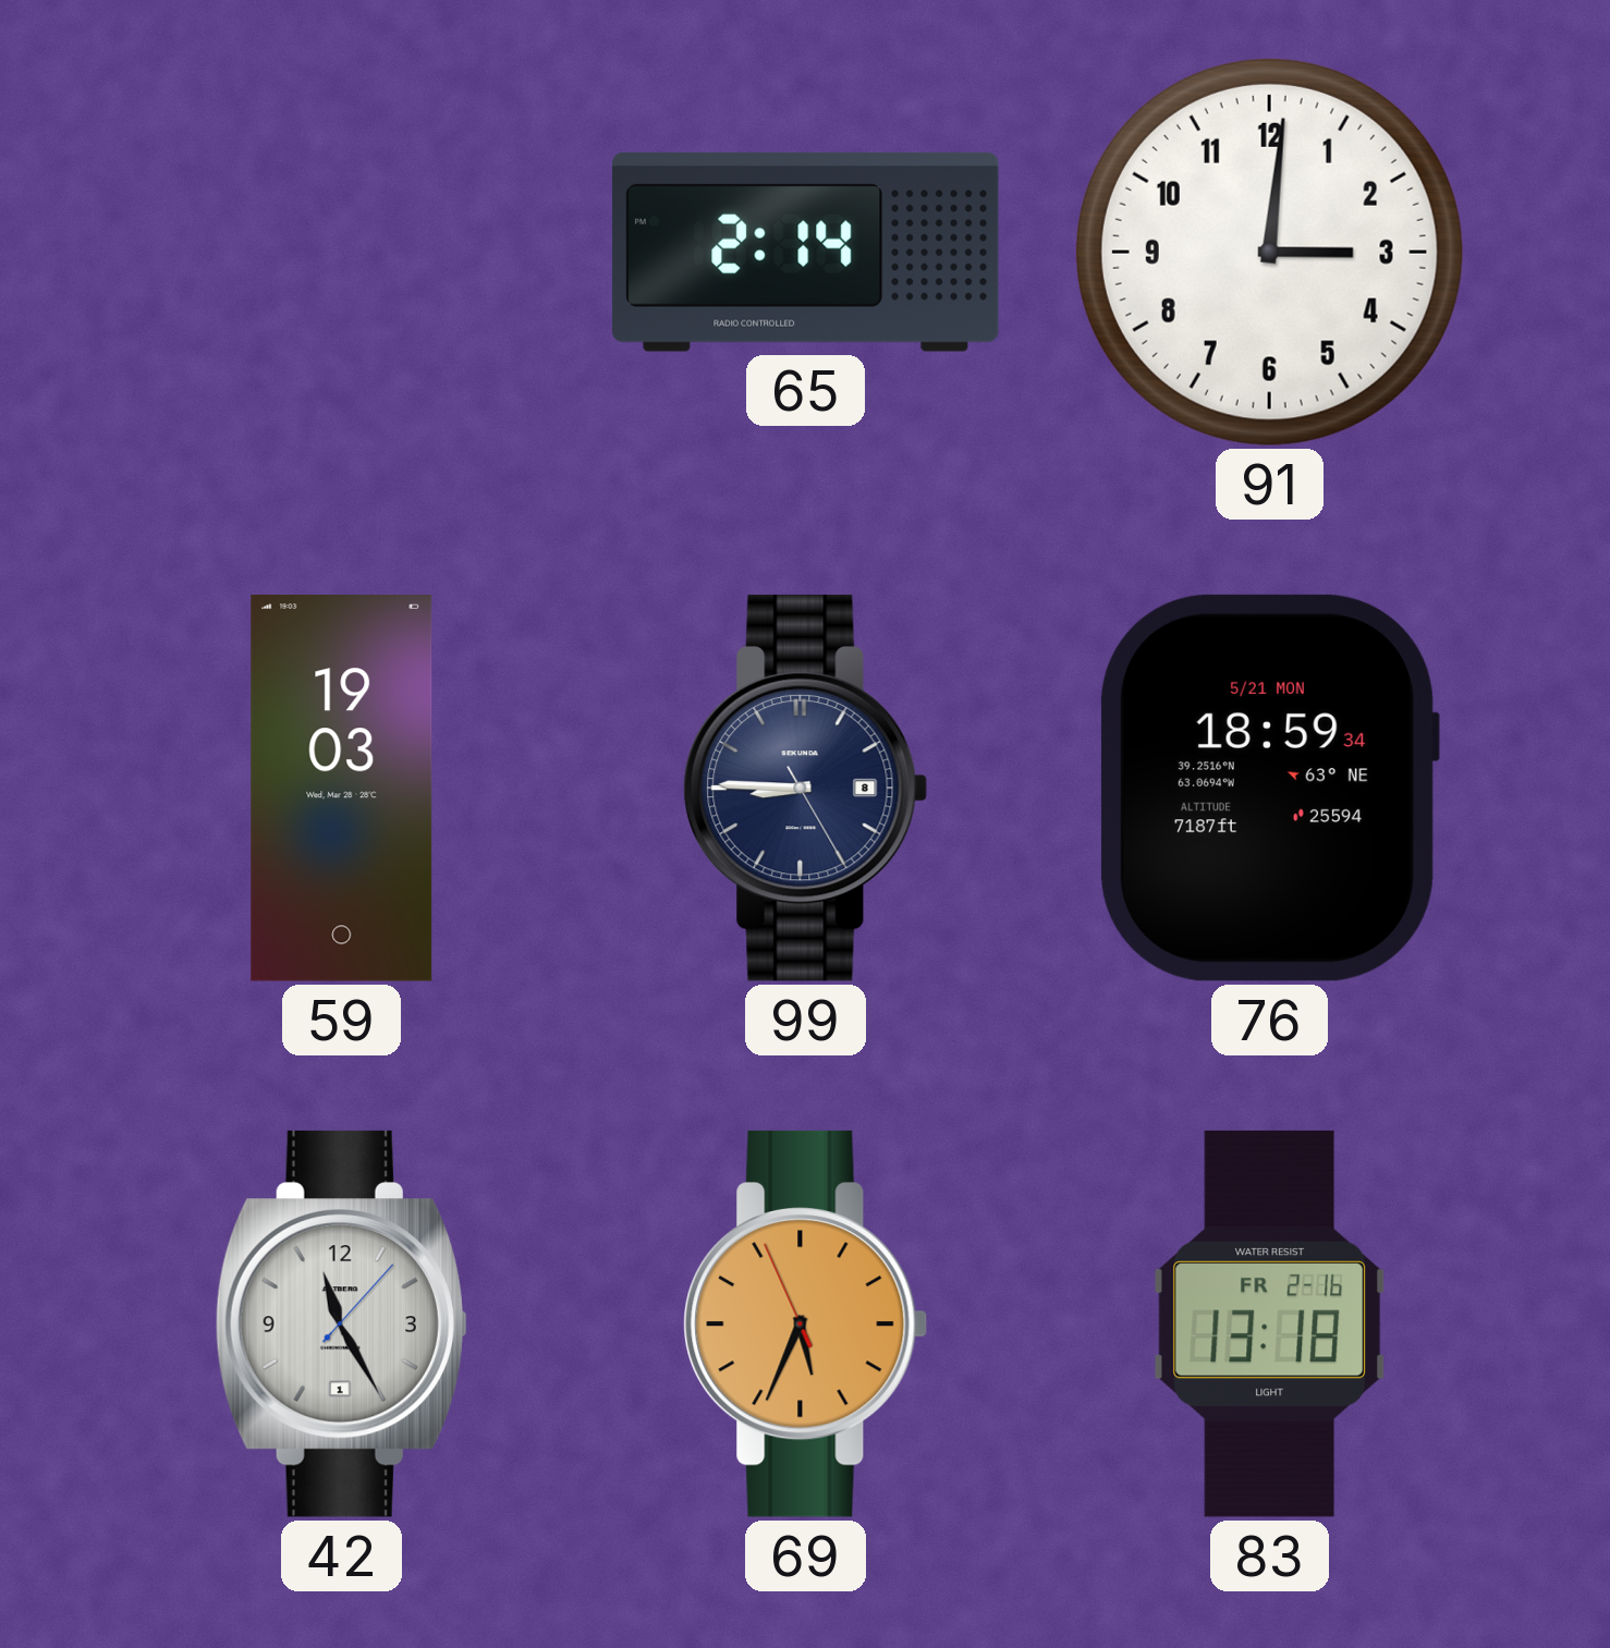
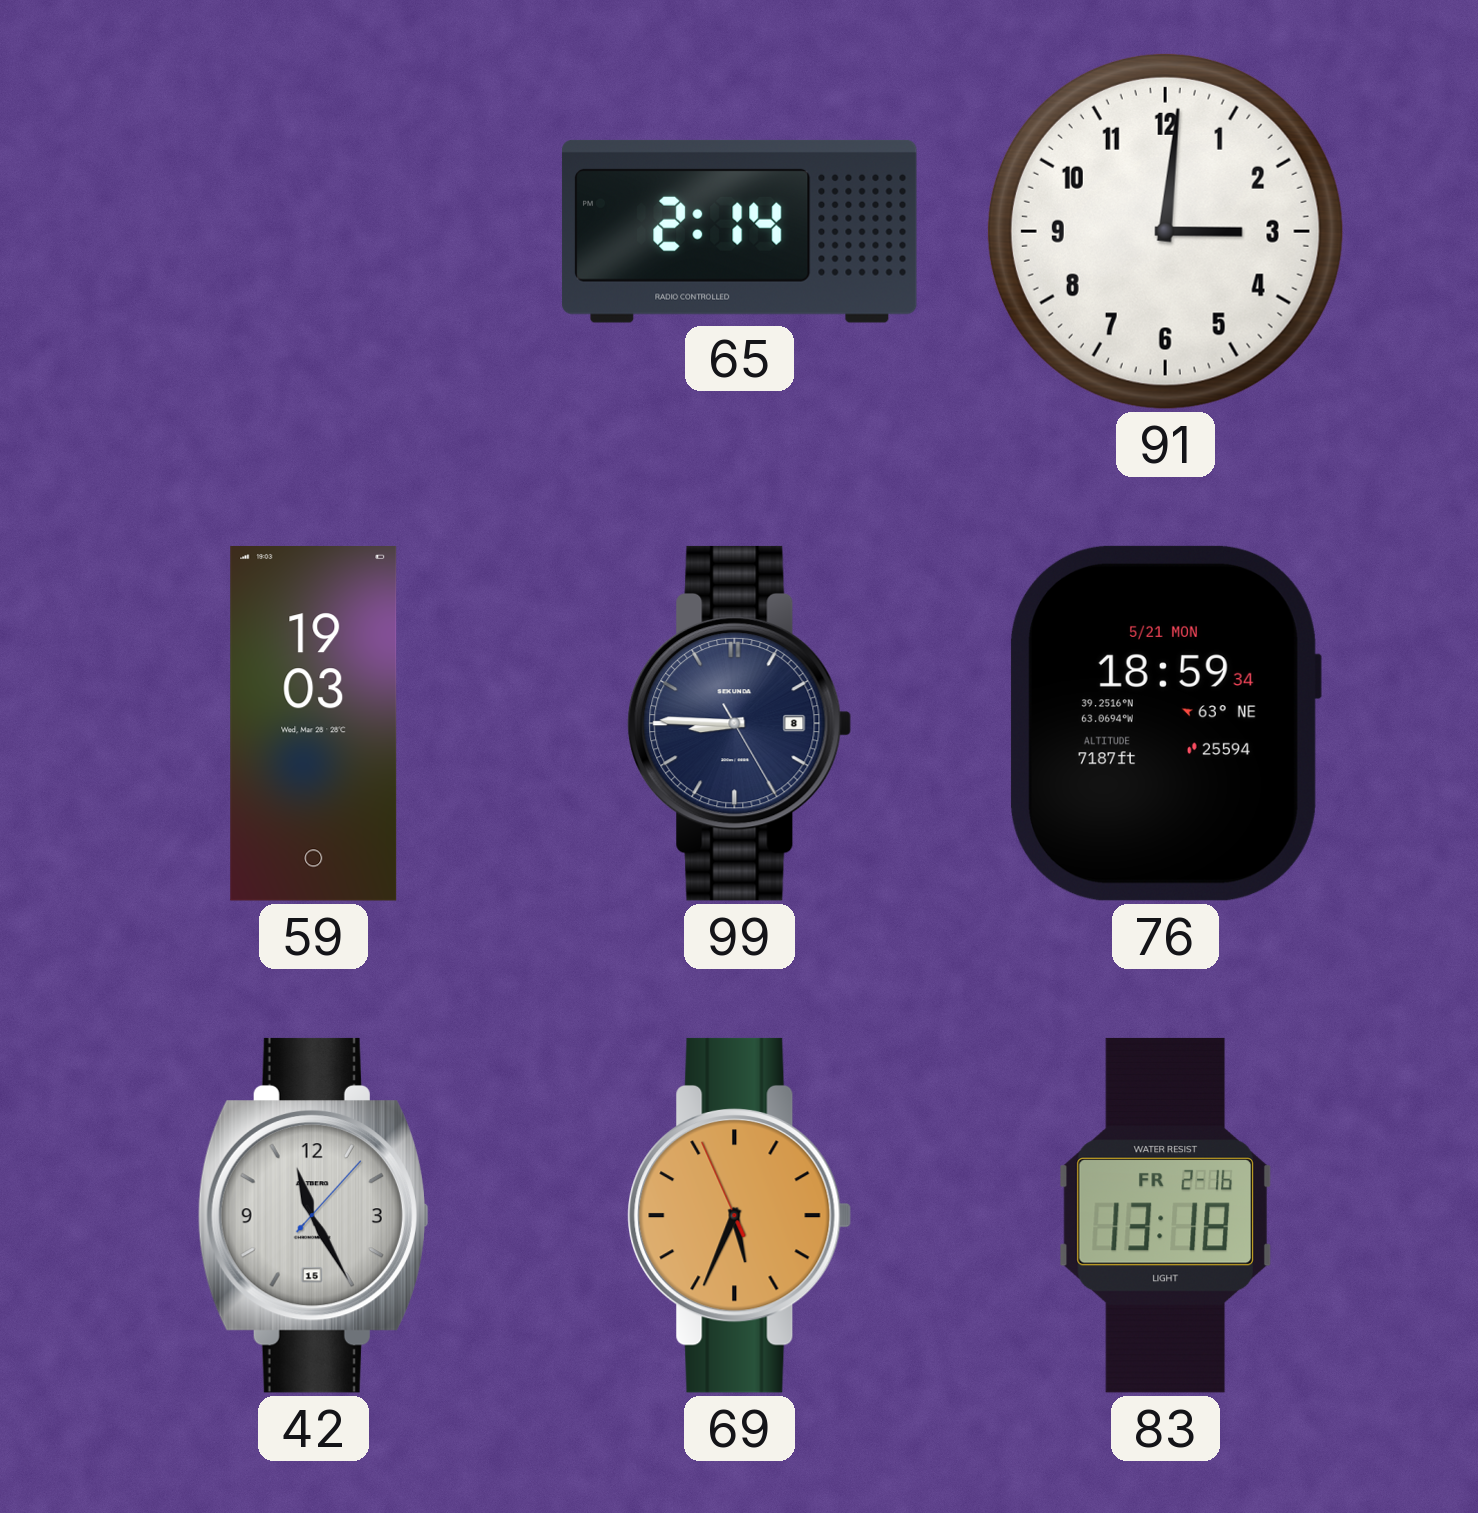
42 date: 1 -> 15 (313, 1215)
